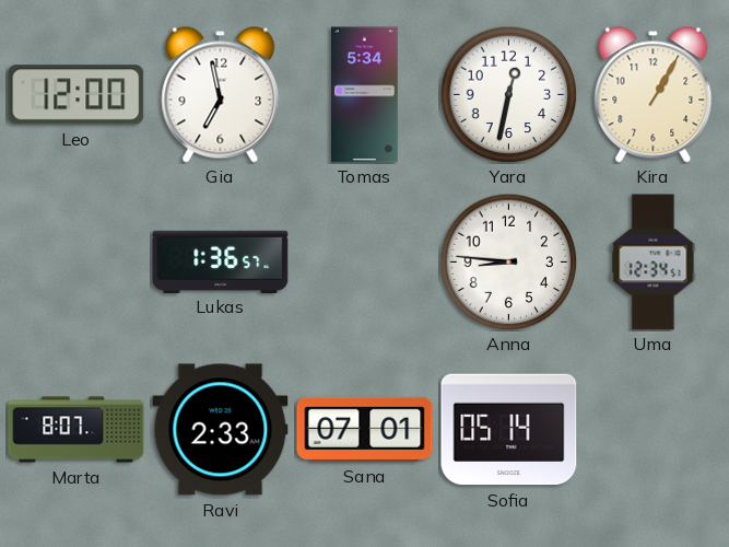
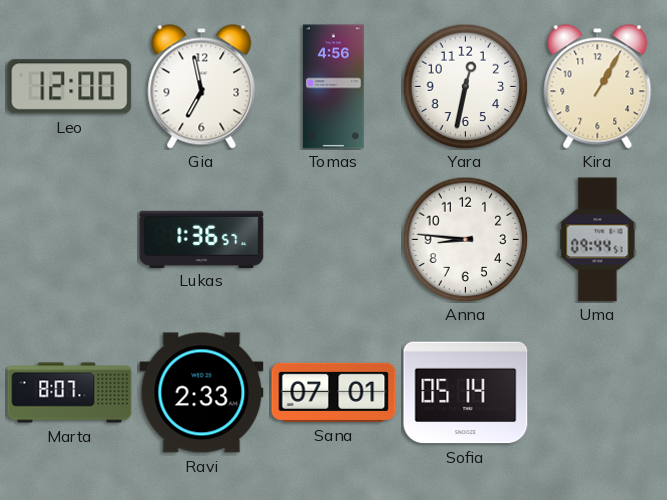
Tomas: 5:34 -> 4:56 (334, 87)
Uma: 12:34 -> 09:44 (598, 240)
